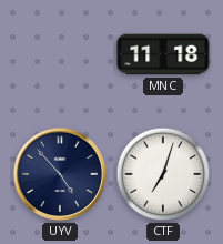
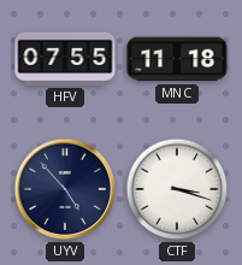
HFV: none -> 07:55 (65, 59)
CTF: 7:03 -> 3:18 (177, 189)
